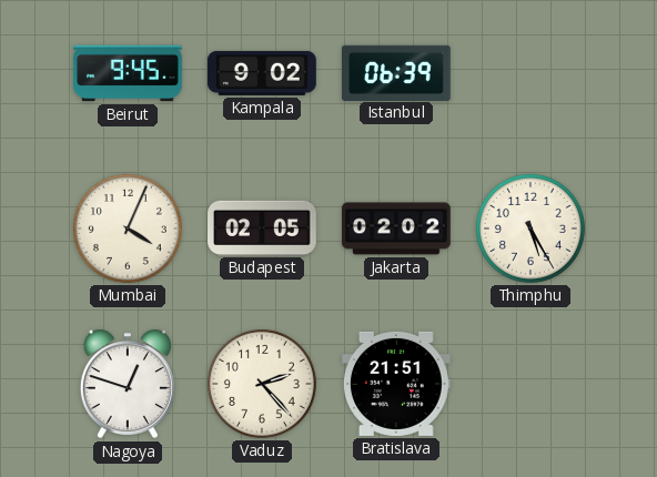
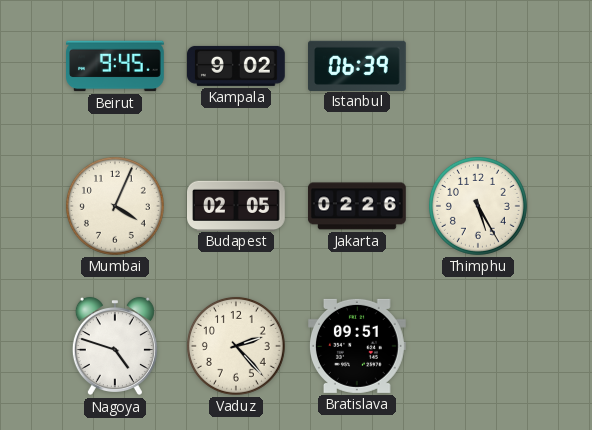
Jakarta: 02:02 -> 02:26 (358, 206)
Nagoya: 12:48 -> 4:48 (115, 346)
Bratislava: 21:51 -> 09:51 (358, 346)
